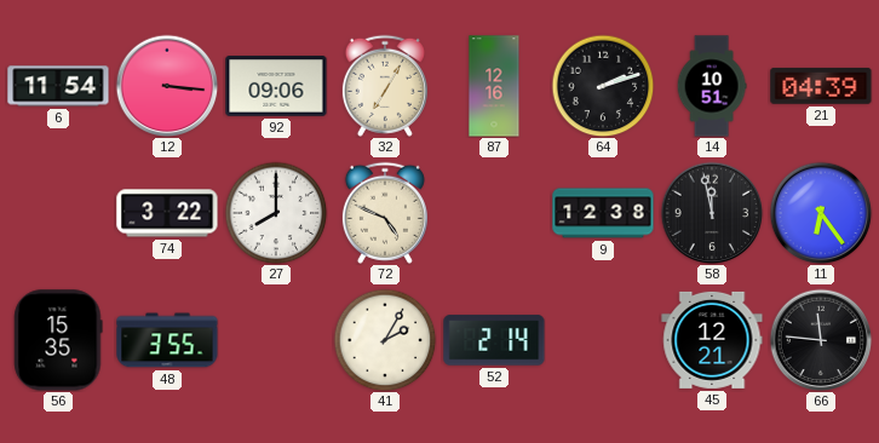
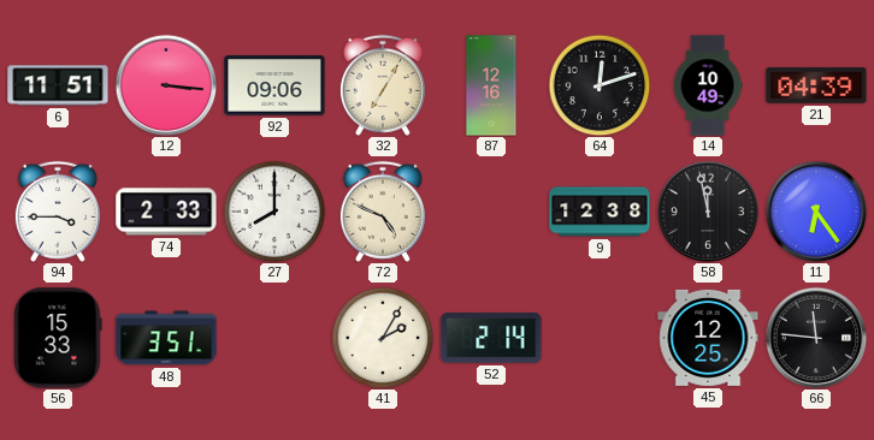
6: 11:54 -> 11:51 (58, 85)
64: 2:12 -> 12:12 (600, 85)
14: 10:51 -> 10:49 (708, 85)
94: none -> 3:45 (58, 212)
74: 3:22 -> 2:33 (166, 212)
56: 15:35 -> 15:33 (58, 338)
48: 3:55 -> 3:51 (166, 338)
45: 12:21 -> 12:25 (708, 338)
